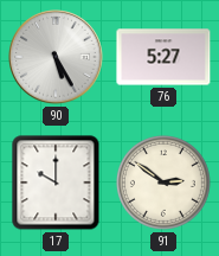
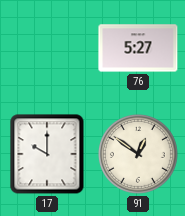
90: 5:25 -> none (56, 57)
91: 2:51 -> 12:51 (138, 154)
